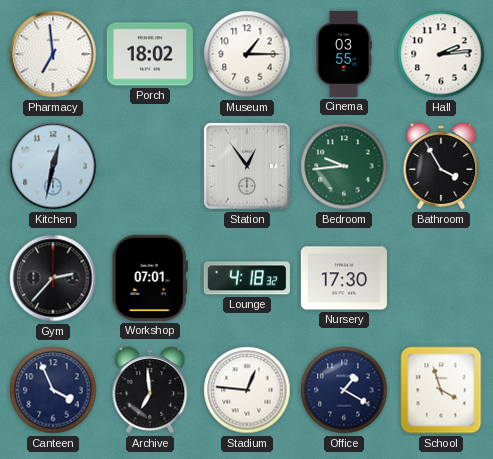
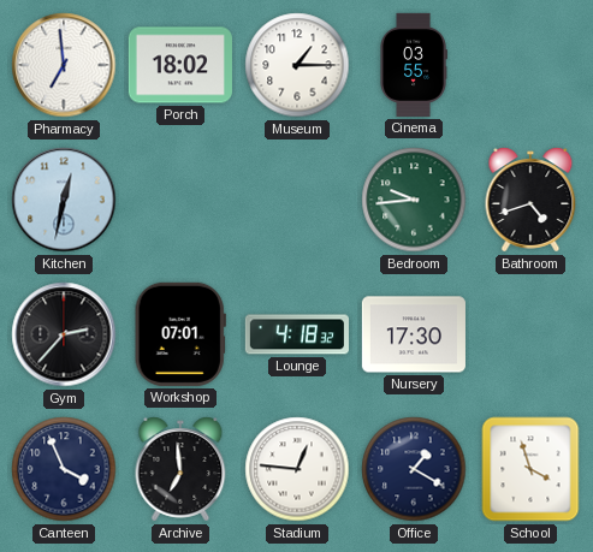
Hall: 2:14 -> none (441, 54)
Station: 12:54 -> none (247, 166)
Bathroom: 3:55 -> 4:42 (530, 200)
